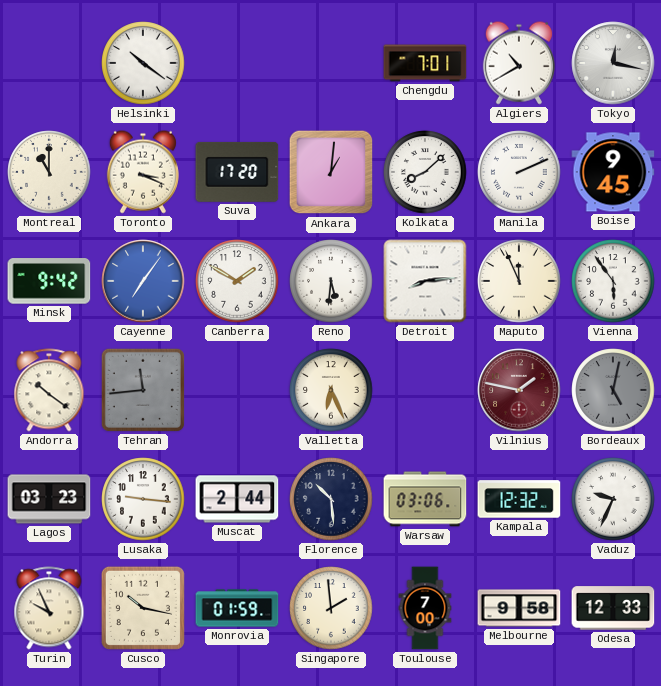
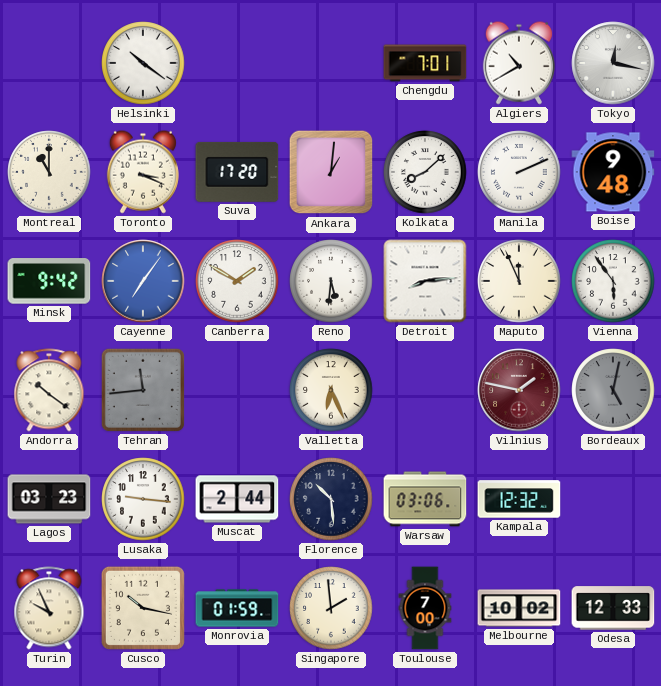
Boise: 9:45 -> 9:48 (613, 172)
Vaduz: 9:34 -> none (613, 499)
Melbourne: 9:58 -> 10:02 (519, 608)
